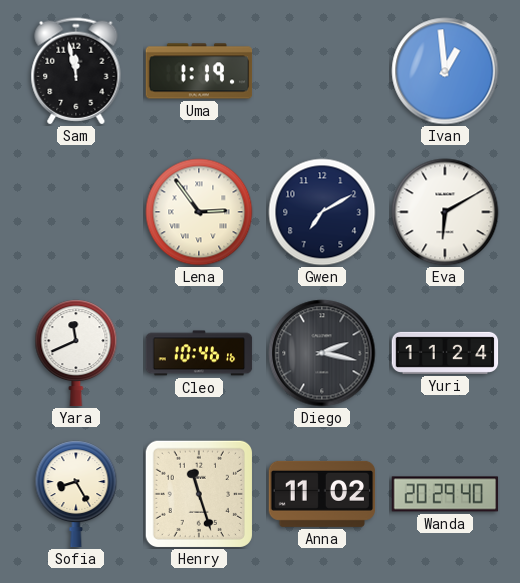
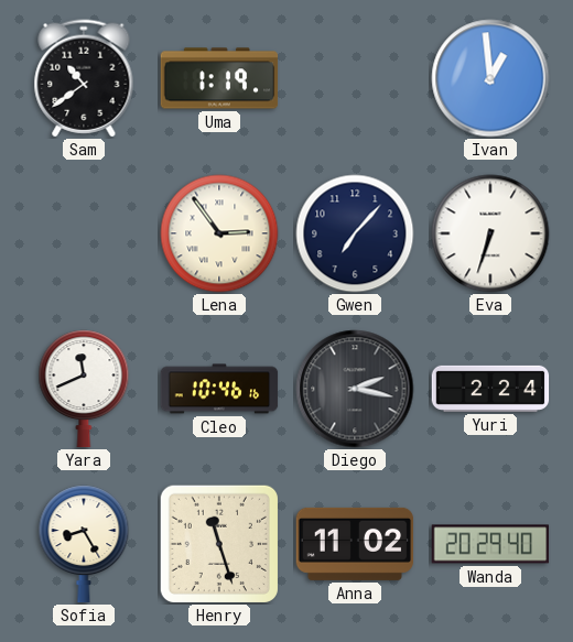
Sam: 11:58 -> 10:39 (84, 78)
Gwen: 7:10 -> 7:07 (355, 233)
Eva: 6:10 -> 6:33 (490, 233)
Yuri: 11:24 -> 2:24 (490, 389)
